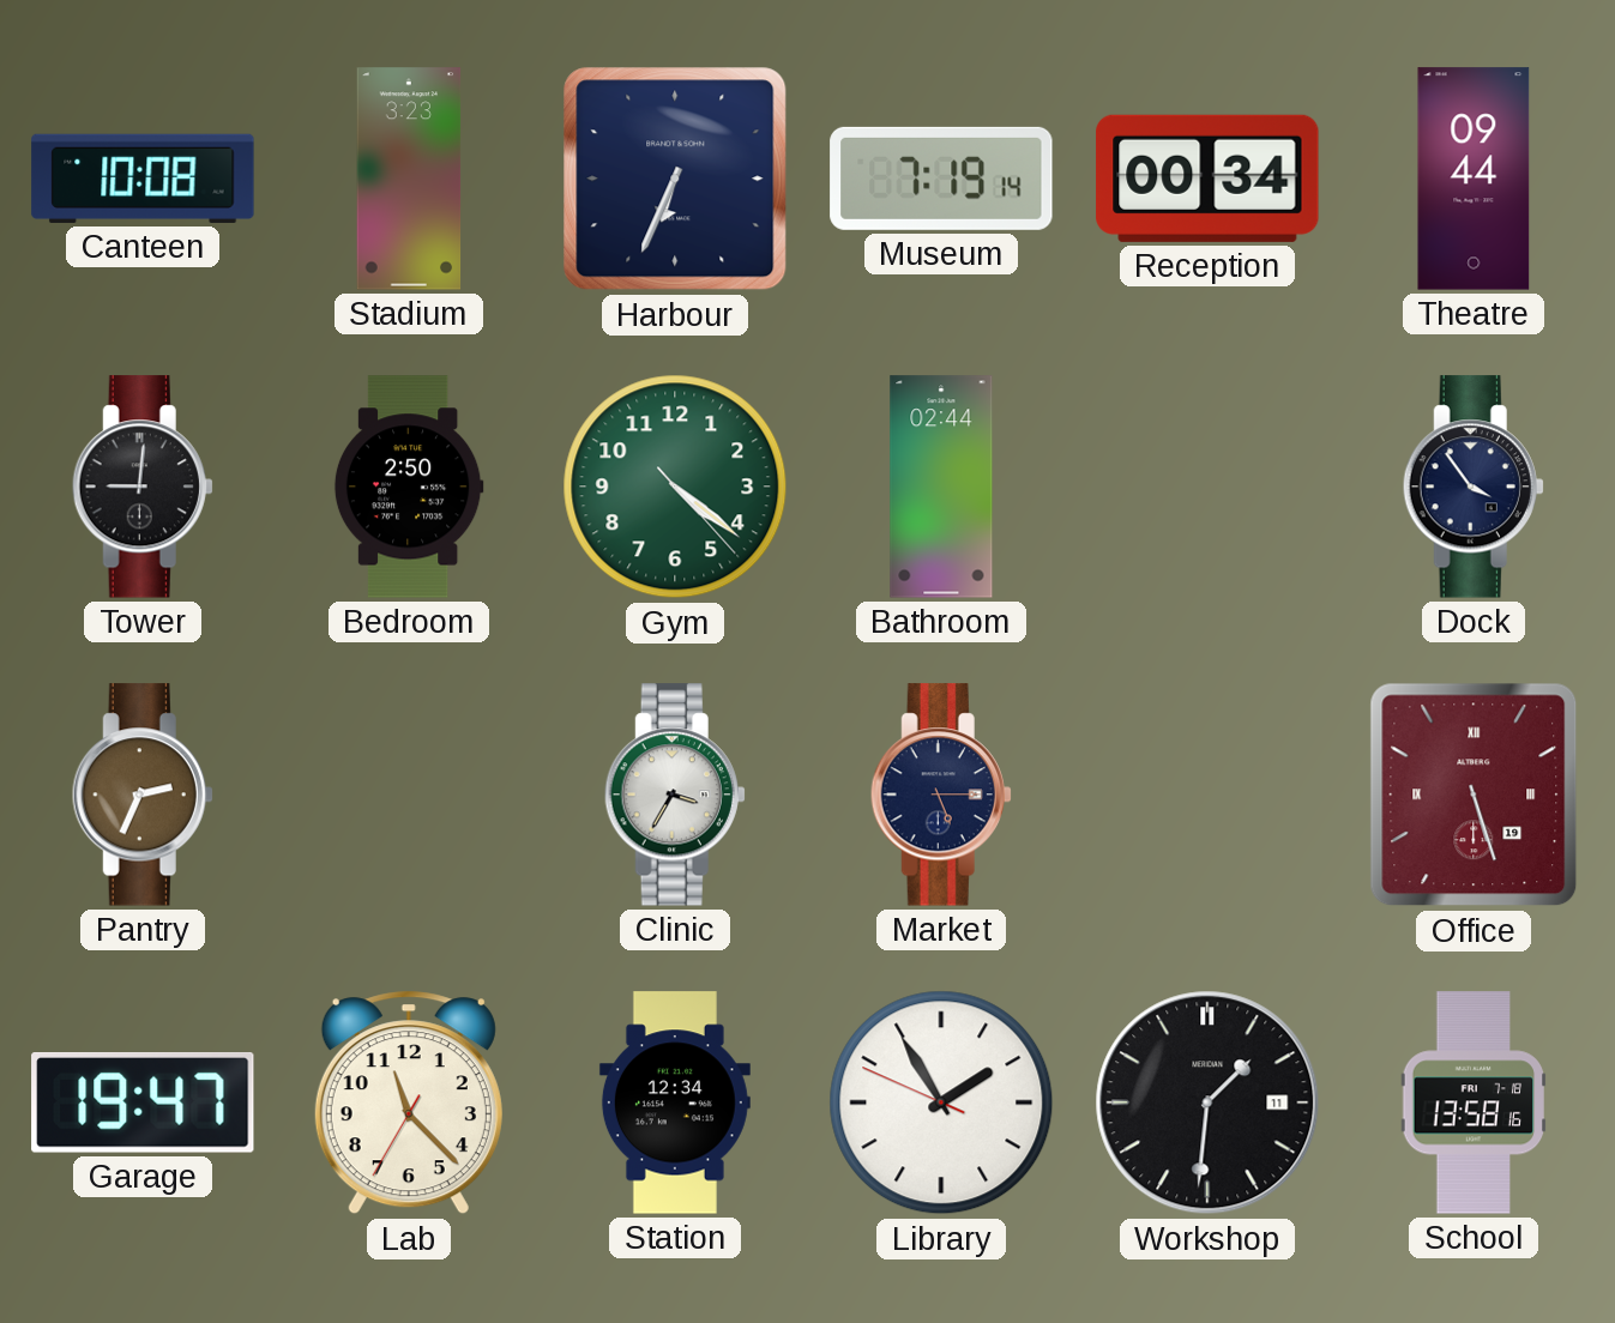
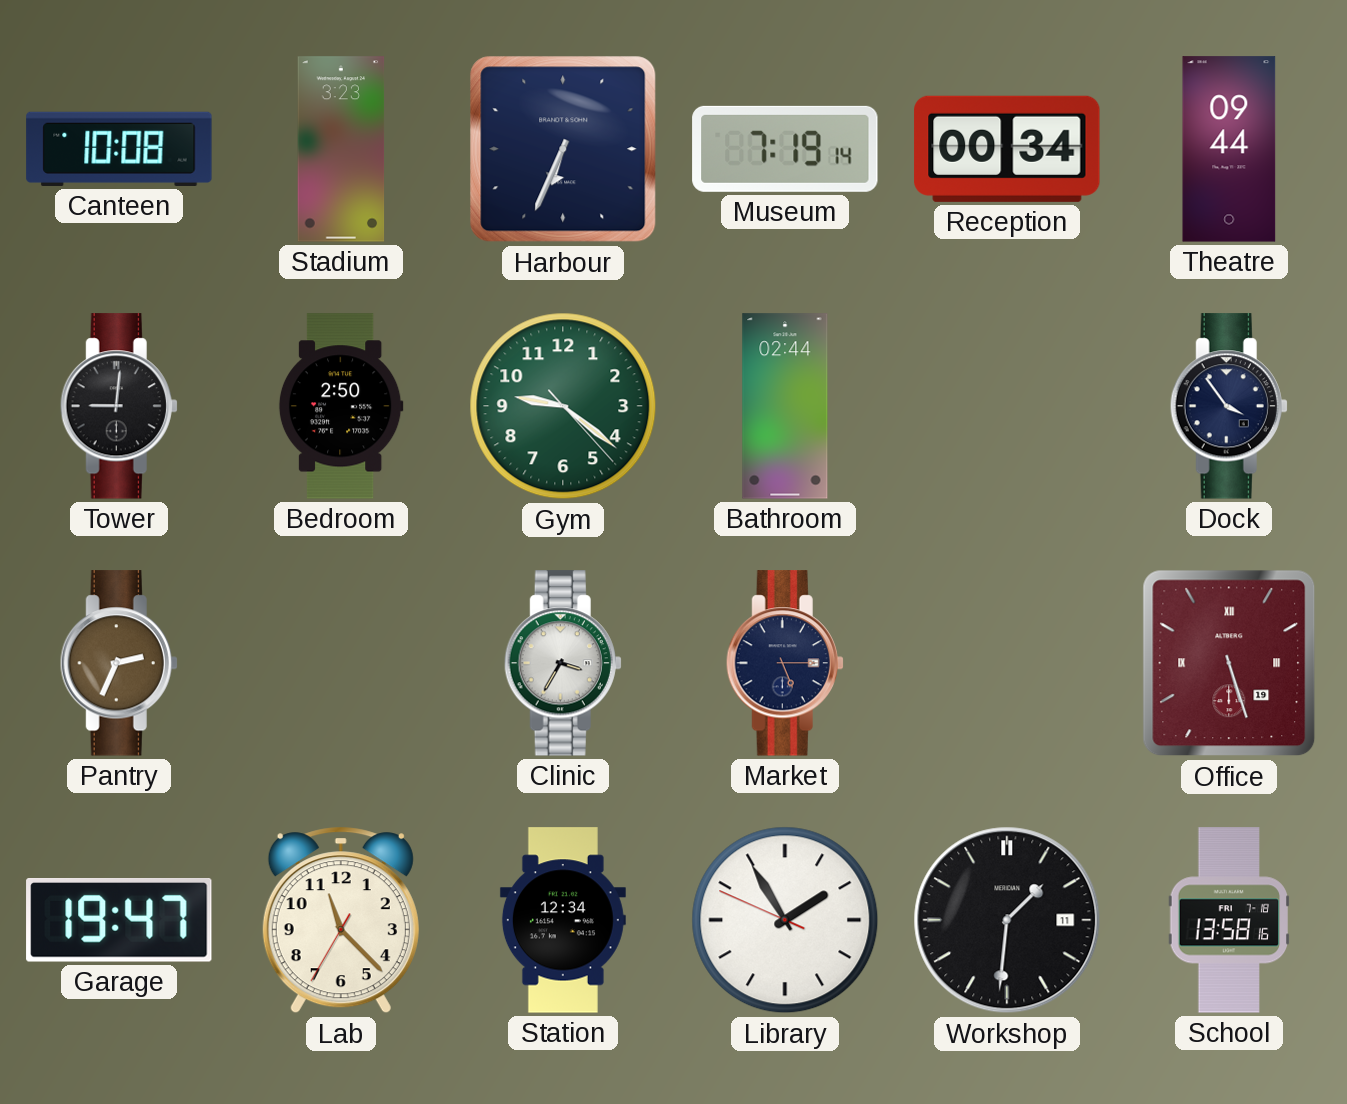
Gym: 4:21 -> 9:21 (563, 406)
